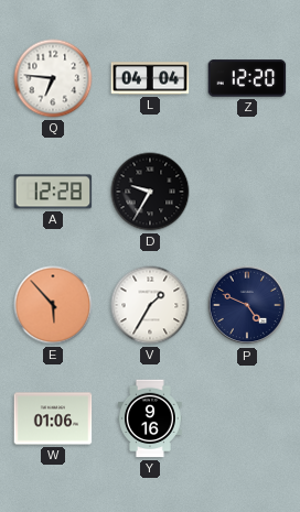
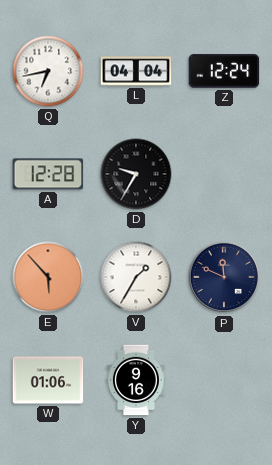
Q: 6:46 -> 6:43 (48, 71)
Z: 12:20 -> 12:24 (224, 71)
P: 4:49 -> 11:49 (224, 277)
